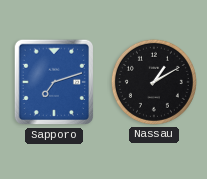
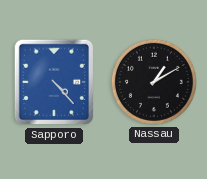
Sapporo: 7:12 -> 4:23 (53, 82)
